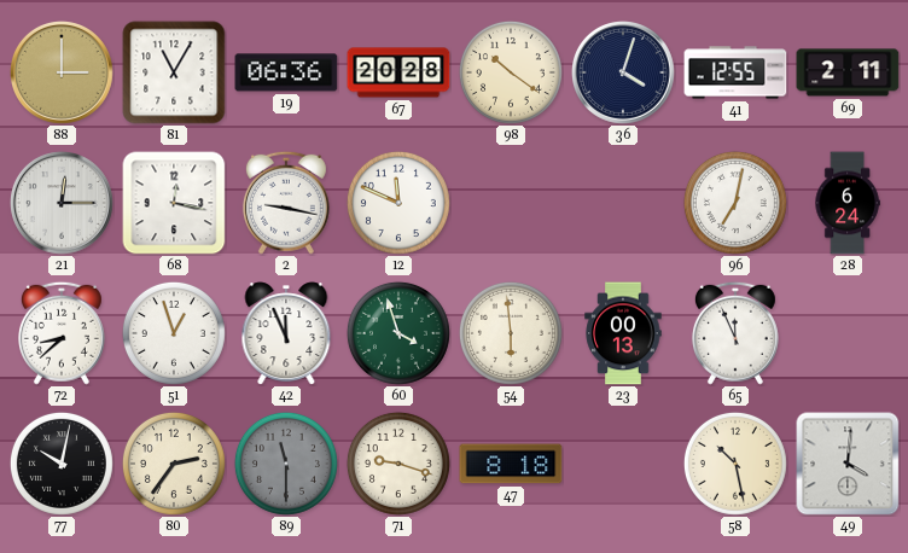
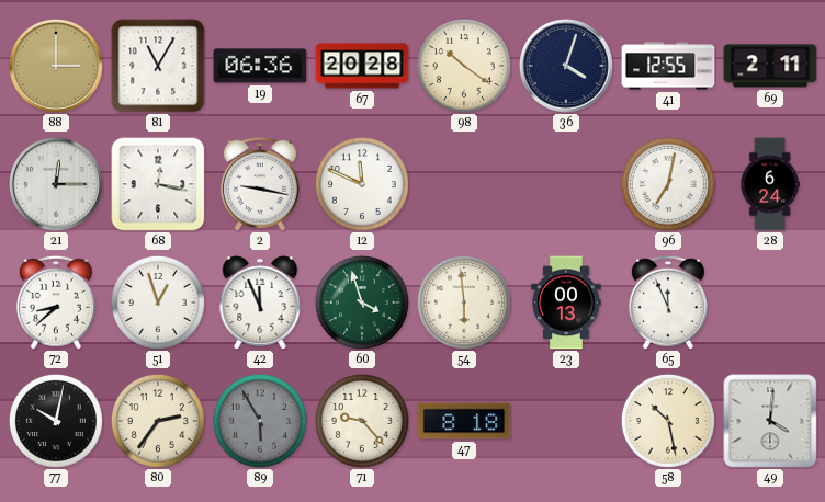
89: 11:30 -> 5:55 (260, 421)
71: 9:18 -> 9:23 (362, 421)
